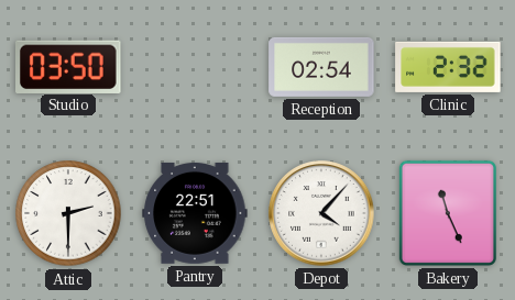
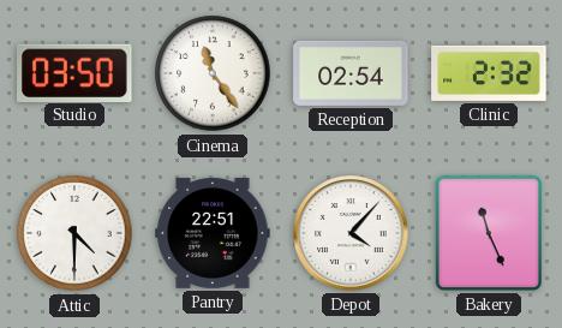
Cinema: none -> 11:24 (213, 73)
Attic: 2:30 -> 4:30 (74, 233)
